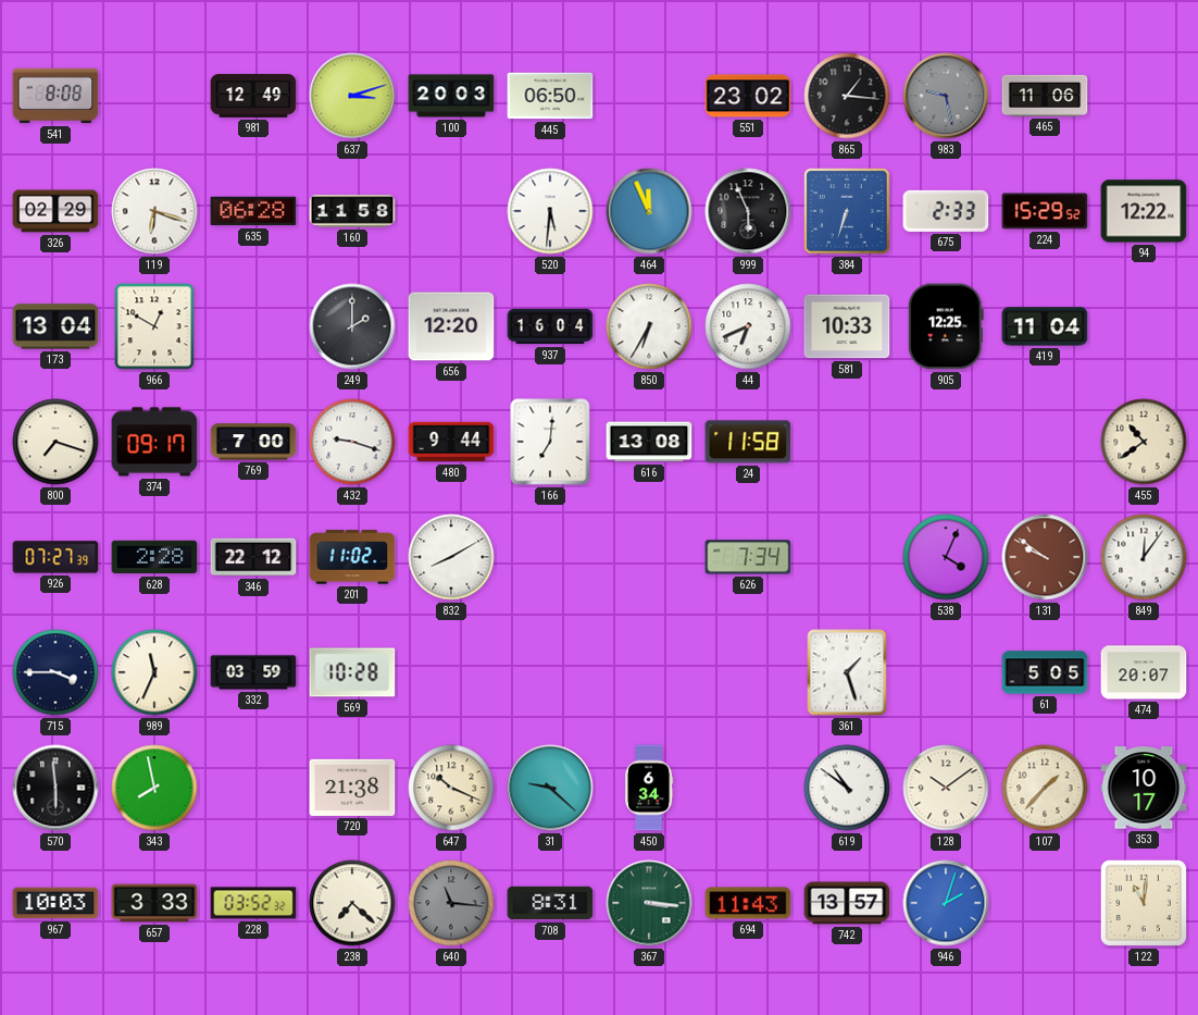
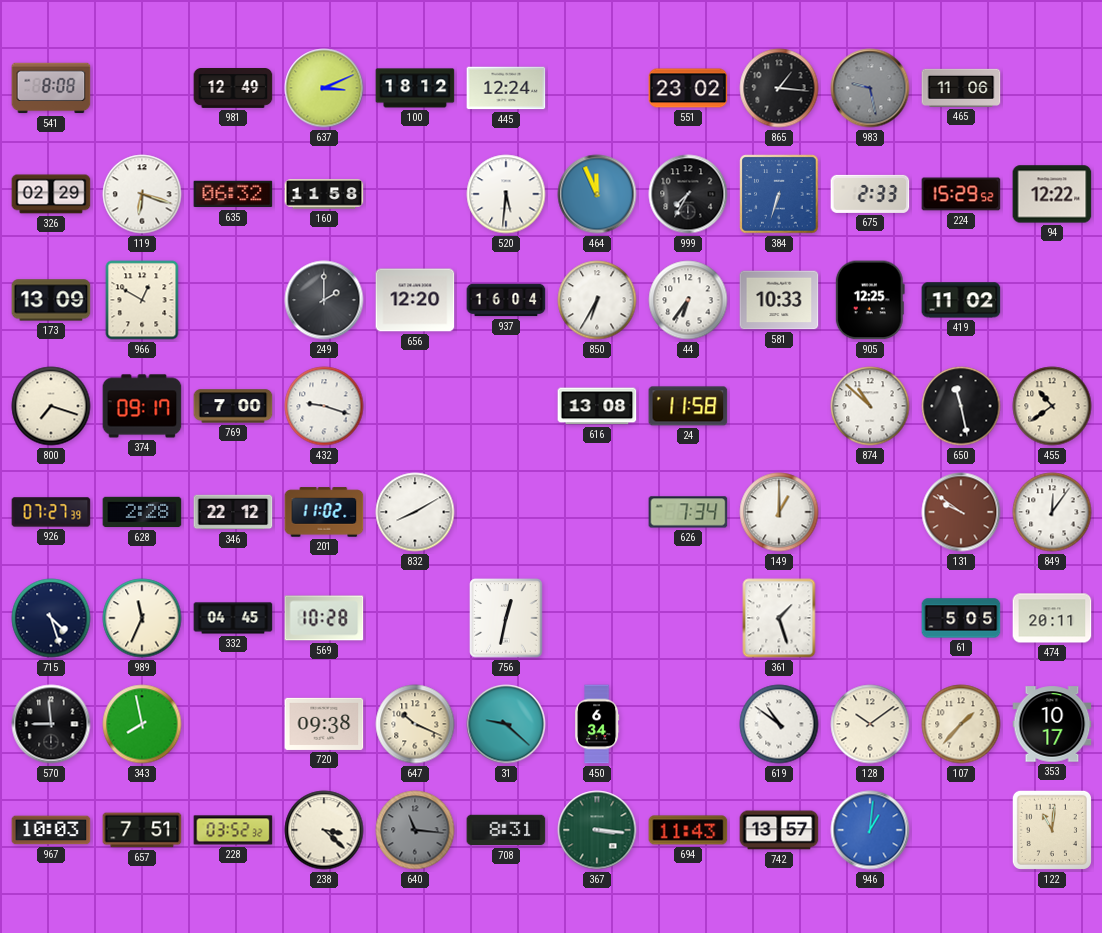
637: 3:12 -> 3:11 (324, 88)
100: 20:03 -> 18:12 (415, 88)
445: 06:50 -> 12:24 (506, 88)
635: 06:28 -> 06:32 (233, 194)
999: 5:56 -> 7:35 (688, 194)
173: 13:04 -> 13:09 (51, 300)
44: 6:41 -> 6:36 (688, 300)
419: 11:04 -> 11:02 (961, 300)
480: 9:44 -> none (451, 442)
166: 7:01 -> none (550, 442)
874: none -> 10:52 (870, 406)
650: none -> 11:28 (961, 406)
149: none -> 1:00 (779, 512)
538: 4:04 -> none (946, 557)
715: 3:45 -> 4:27 (51, 618)
332: 03:59 -> 04:45 (233, 618)
756: none -> 12:32 (506, 618)
474: 20:07 -> 20:11 (1052, 618)
570: 5:59 -> 8:59 (51, 724)
720: 21:38 -> 09:38 (324, 724)
657: 3:33 -> 7:51 (142, 830)
238: 7:22 -> 3:22 (324, 830)
946: 2:03 -> 1:01 (870, 830)
